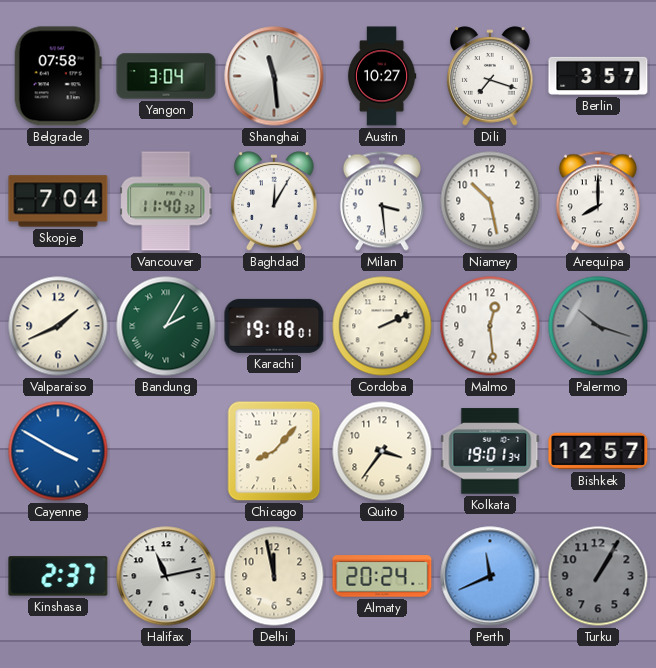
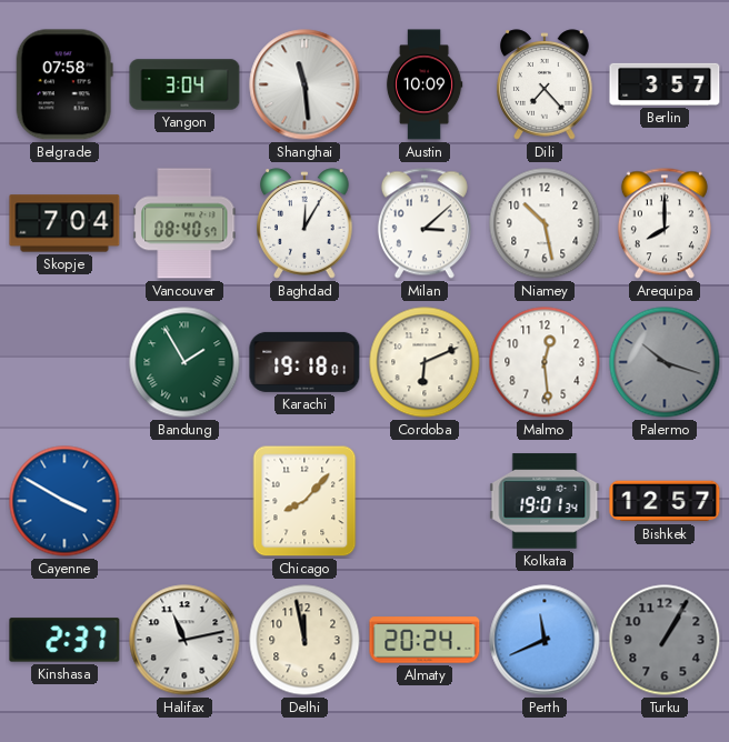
Austin: 10:27 -> 10:09 (425, 84)
Dili: 7:18 -> 7:23 (545, 84)
Vancouver: 11:40 -> 08:40 (184, 223)
Milan: 3:29 -> 3:08 (425, 223)
Valparaiso: 1:41 -> none (58, 326)
Bandung: 2:05 -> 1:55 (184, 362)
Cordoba: 2:11 -> 6:11 (425, 362)
Quito: 3:36 -> none (382, 451)
